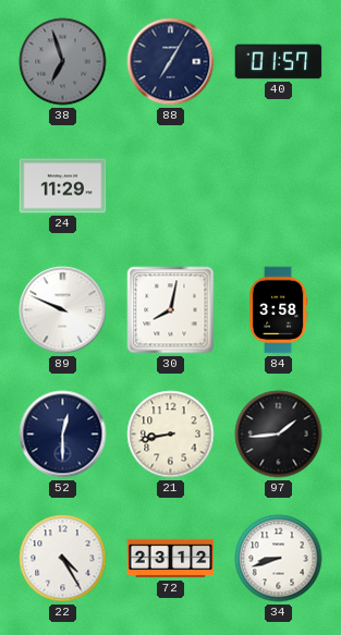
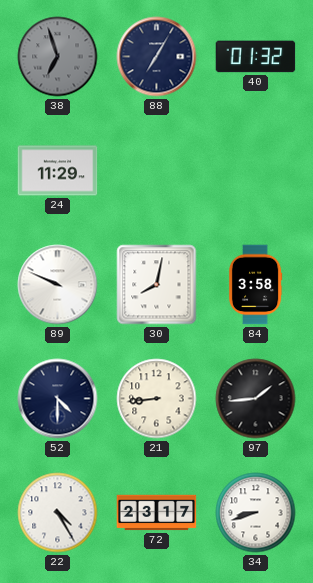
40: 01:57 -> 01:32 (256, 57)
52: 12:30 -> 4:30 (58, 399)
21: 8:43 -> 8:44 (157, 399)
72: 23:12 -> 23:17 (157, 513)
